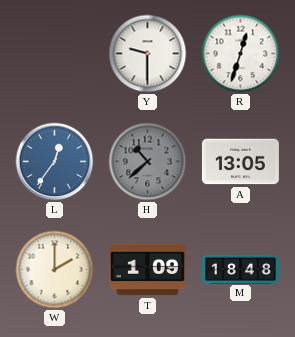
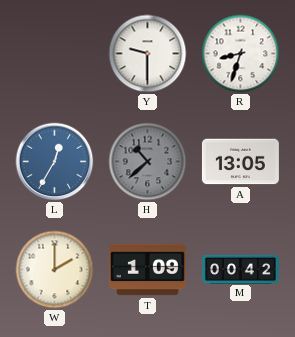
R: 12:33 -> 8:33 (241, 54)
L: 12:36 -> 12:35 (55, 162)
M: 18:48 -> 00:42 (240, 269)
